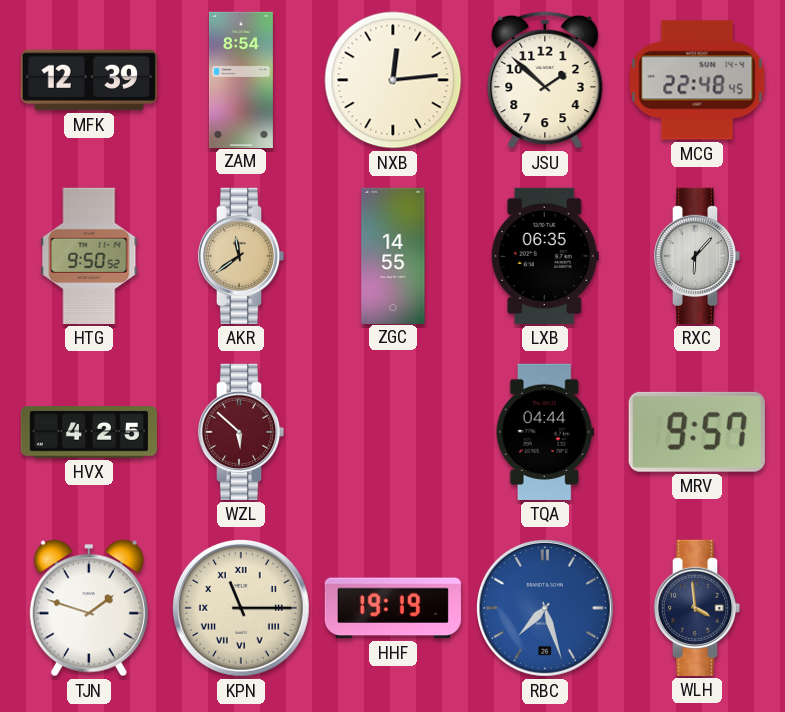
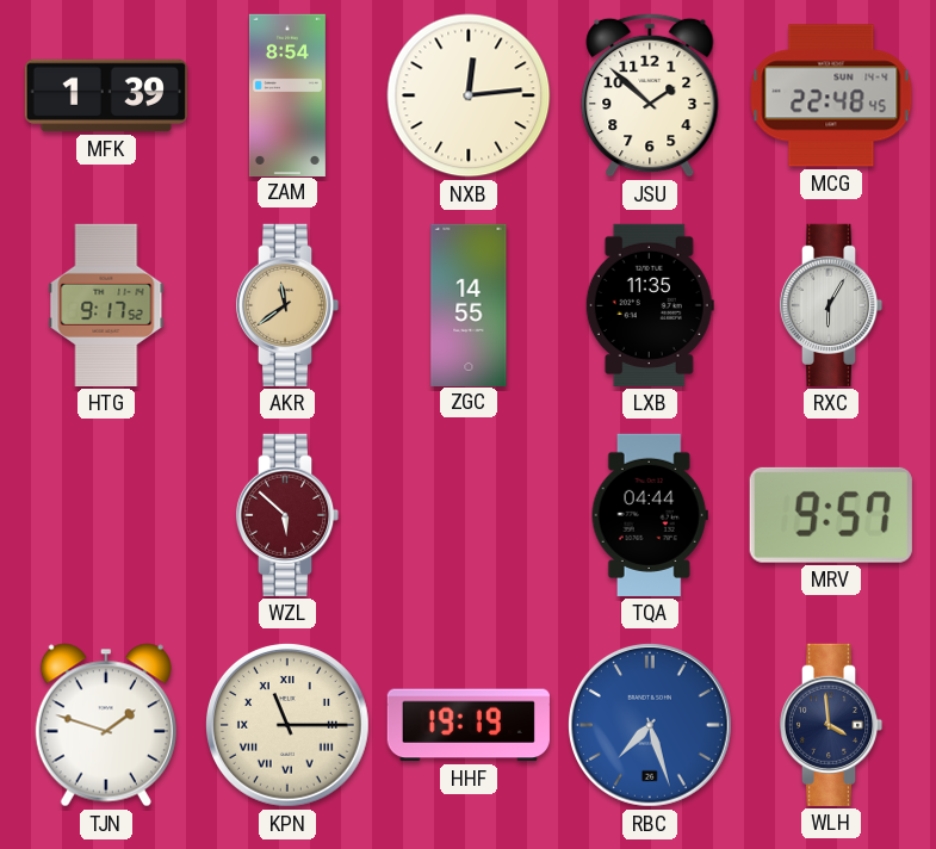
MFK: 12:39 -> 1:39 (106, 95)
HTG: 9:50 -> 9:17 (106, 305)
LXB: 06:35 -> 11:35 (650, 305)
RXC: 6:07 -> 6:05 (831, 305)
HVX: 4:25 -> none (89, 432)
